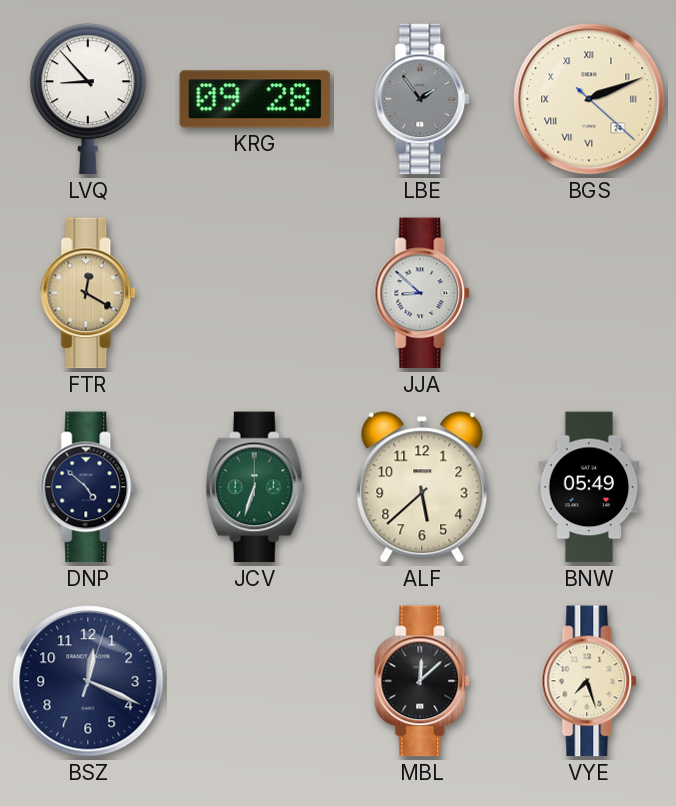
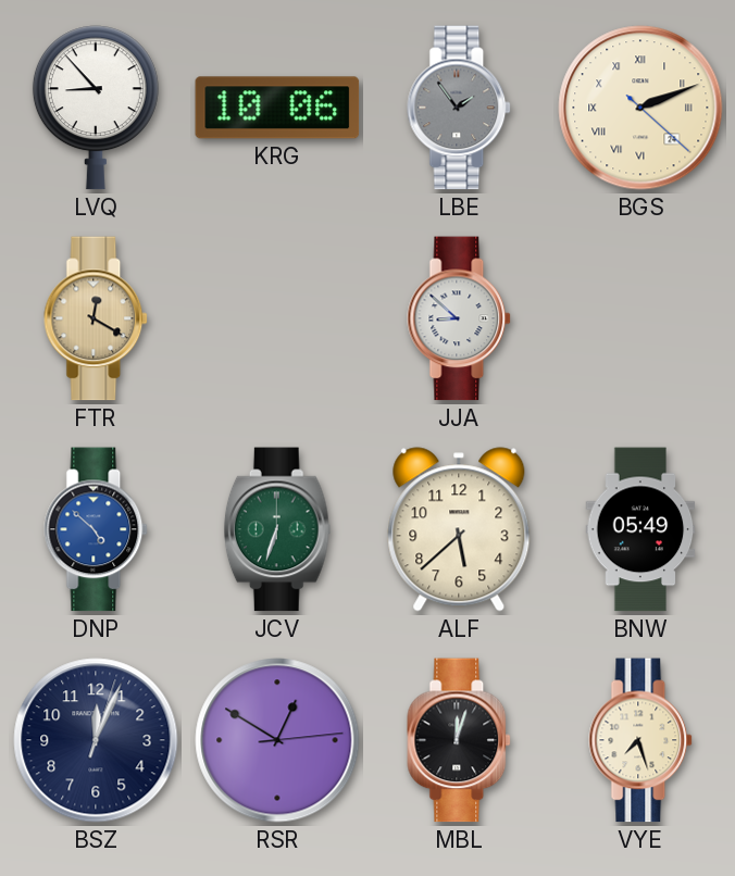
KRG: 09:28 -> 10:06 (277, 108)
DNP dial: navy -> blue (97, 529)
BSZ: 12:19 -> 12:04 (96, 740)
RSR: none -> 12:50 (277, 740)
MBL: 12:08 -> 12:03 (460, 740)
